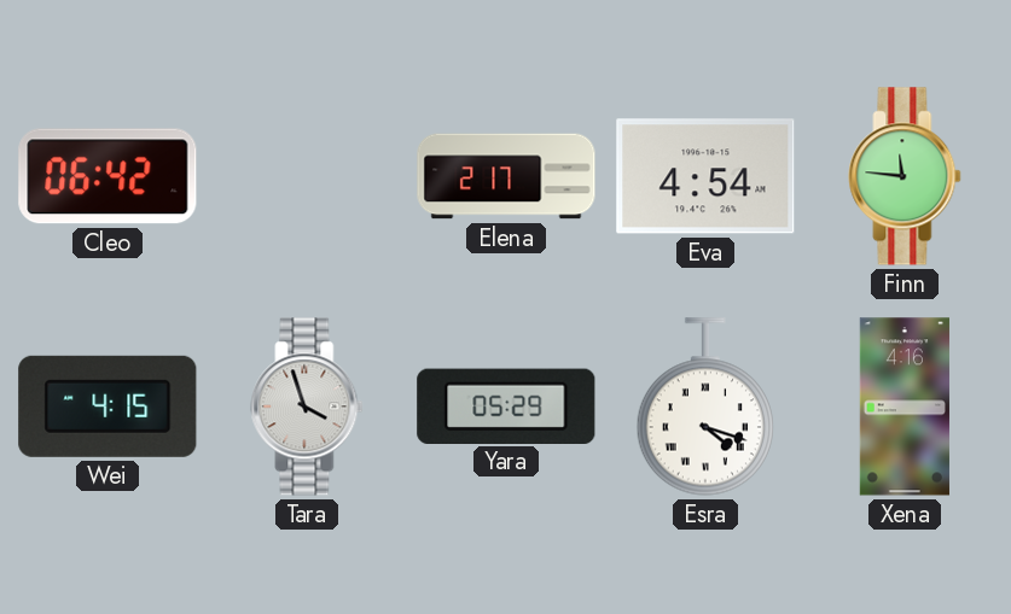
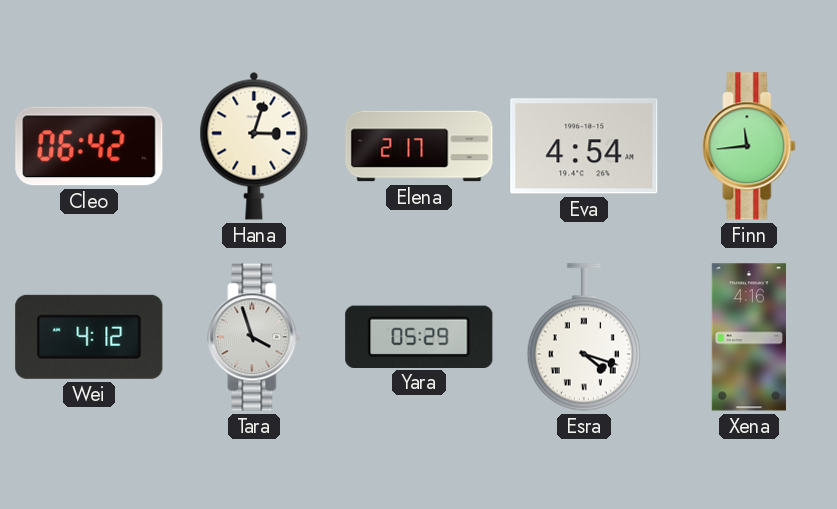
Hana: none -> 3:03 (254, 146)
Finn: 11:46 -> 11:44 (749, 146)
Wei: 4:15 -> 4:12 (89, 337)
